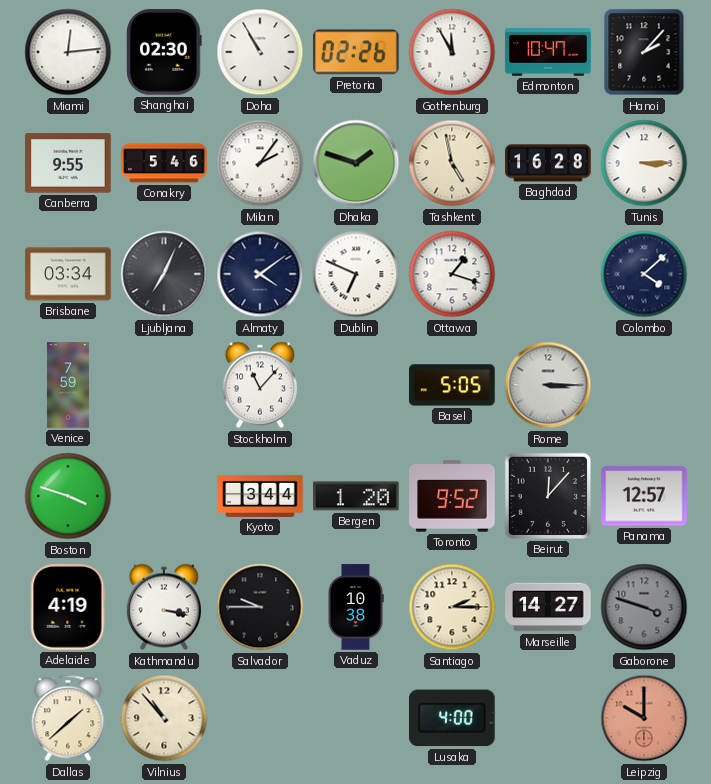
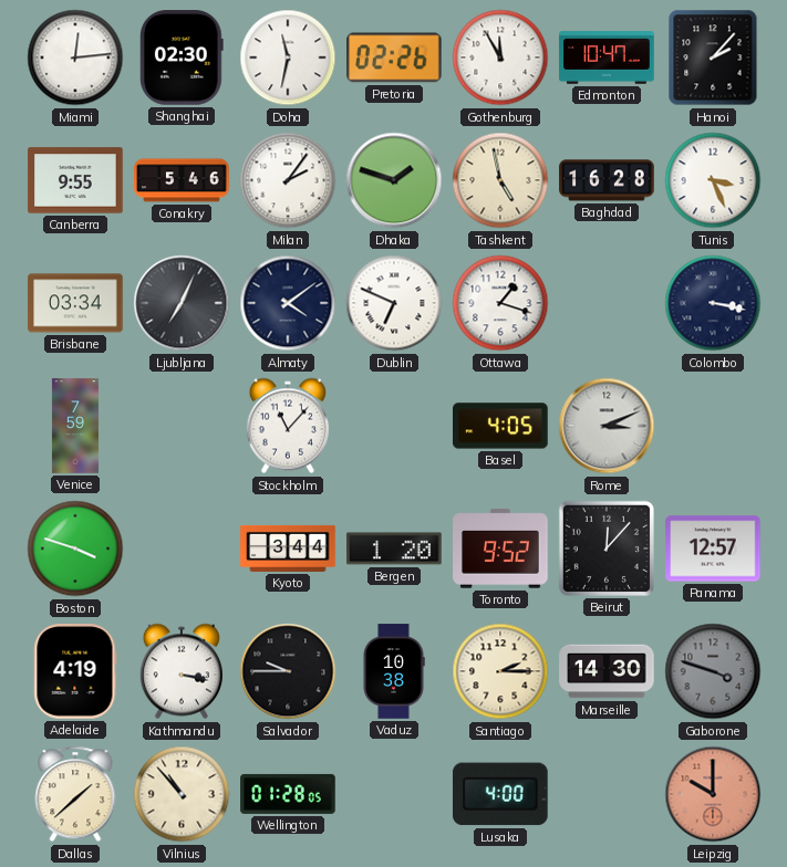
Doha: 10:55 -> 11:32 (288, 58)
Tunis: 3:15 -> 3:26 (713, 180)
Colombo: 4:08 -> 3:17 (713, 303)
Basel: 5:05 -> 4:05 (500, 426)
Rome: 3:15 -> 3:11 (607, 426)
Marseille: 14:27 -> 14:30 (607, 671)
Wellington: none -> 01:28 (288, 794)
